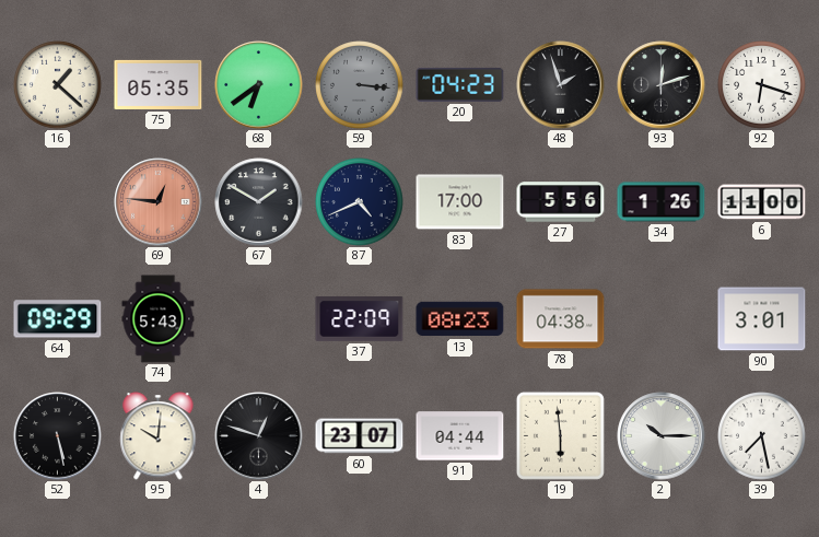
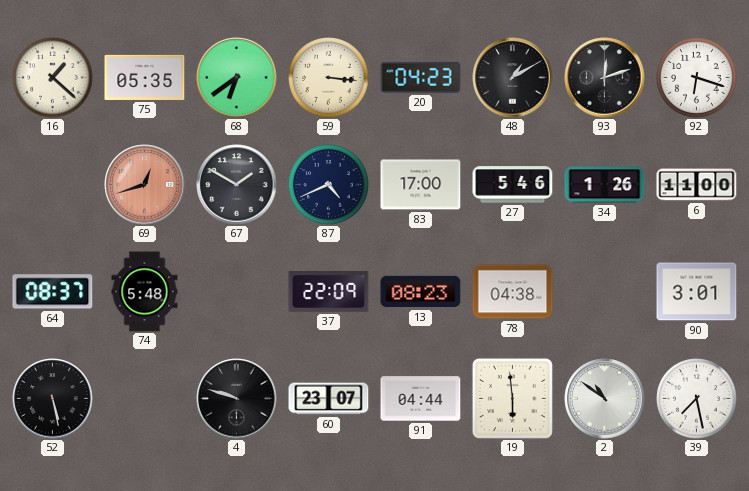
59 dial: grey -> cream (329, 78)
48: 1:57 -> 1:10 (513, 78)
69: 12:46 -> 12:42 (145, 185)
27: 5:56 -> 5:46 (513, 185)
64: 09:29 -> 08:37 (53, 292)
74: 5:43 -> 5:48 (145, 292)
95: 10:01 -> none (159, 436)
4: 12:48 -> 9:48 (237, 399)
2: 10:15 -> 10:51 (605, 399)
